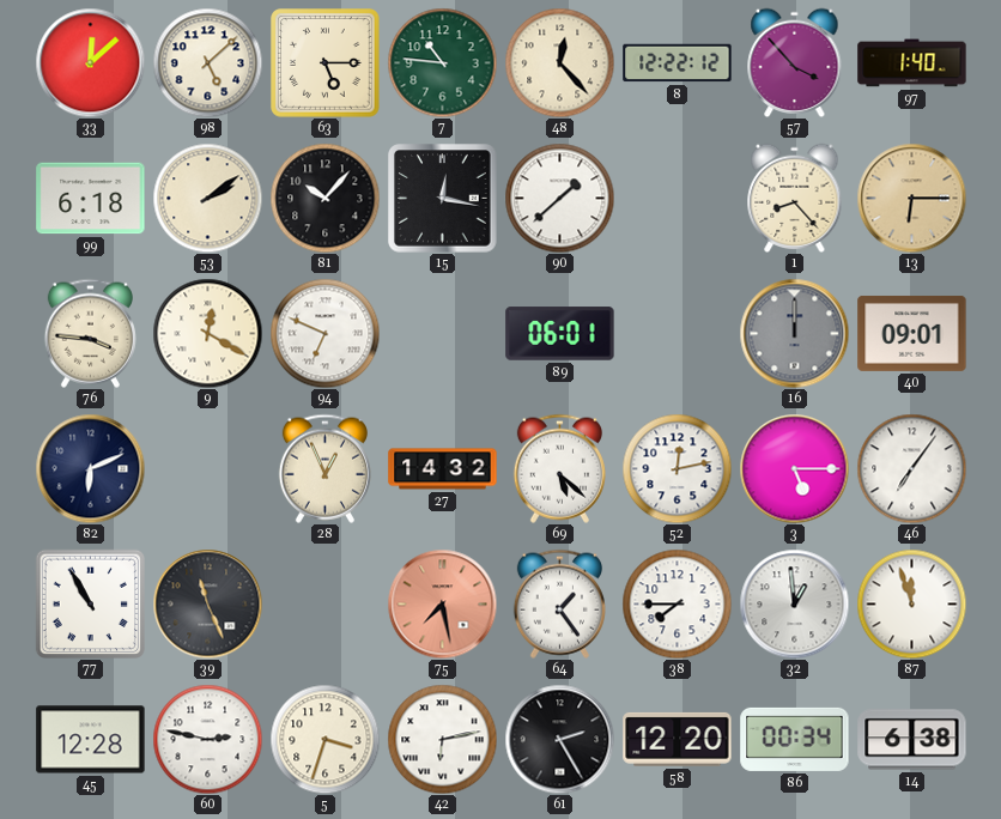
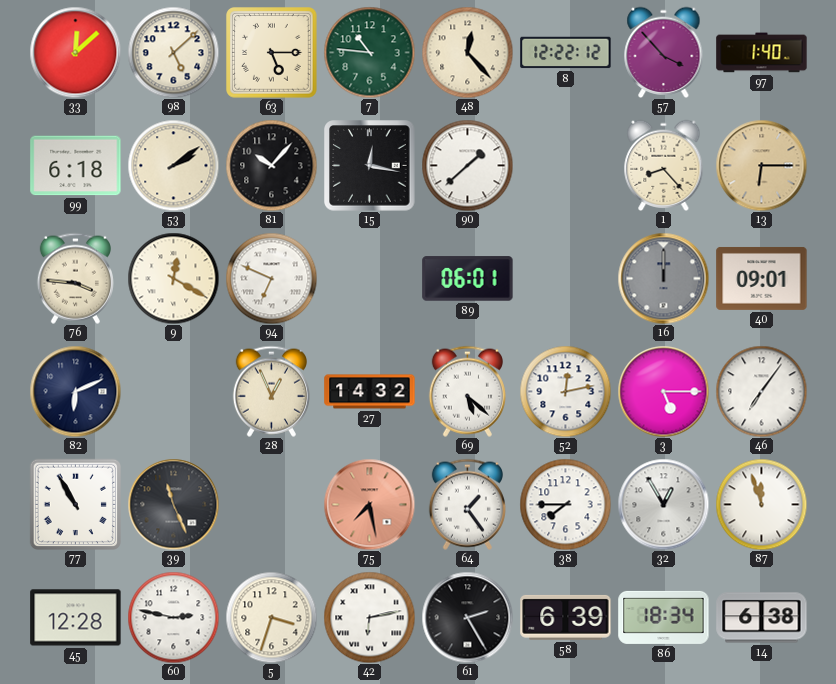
32: 12:59 -> 12:55 (663, 504)
58: 12:20 -> 6:39 (566, 617)
86: 00:34 -> 18:34 (664, 617)
